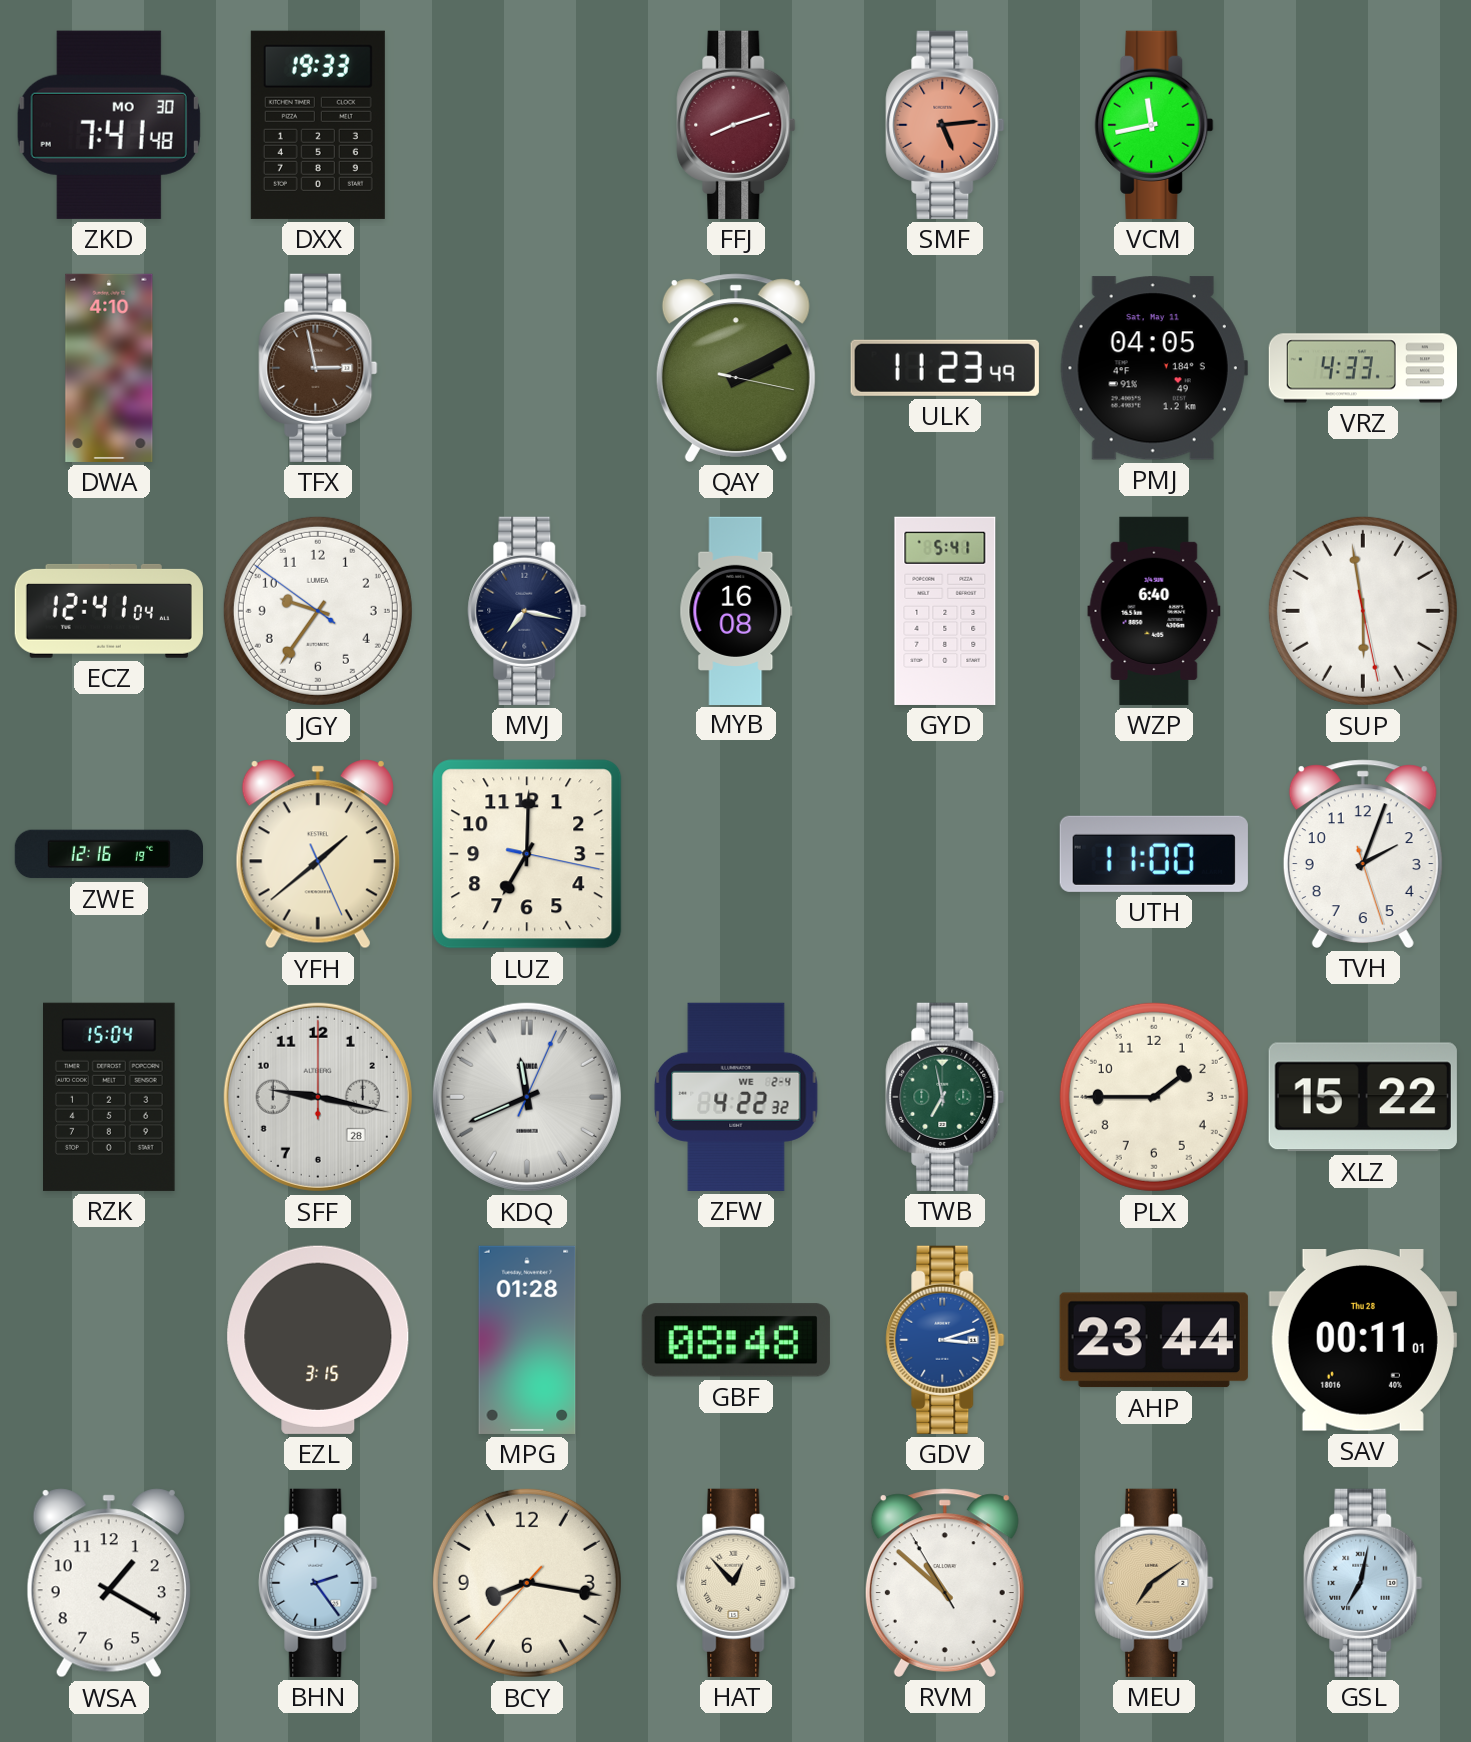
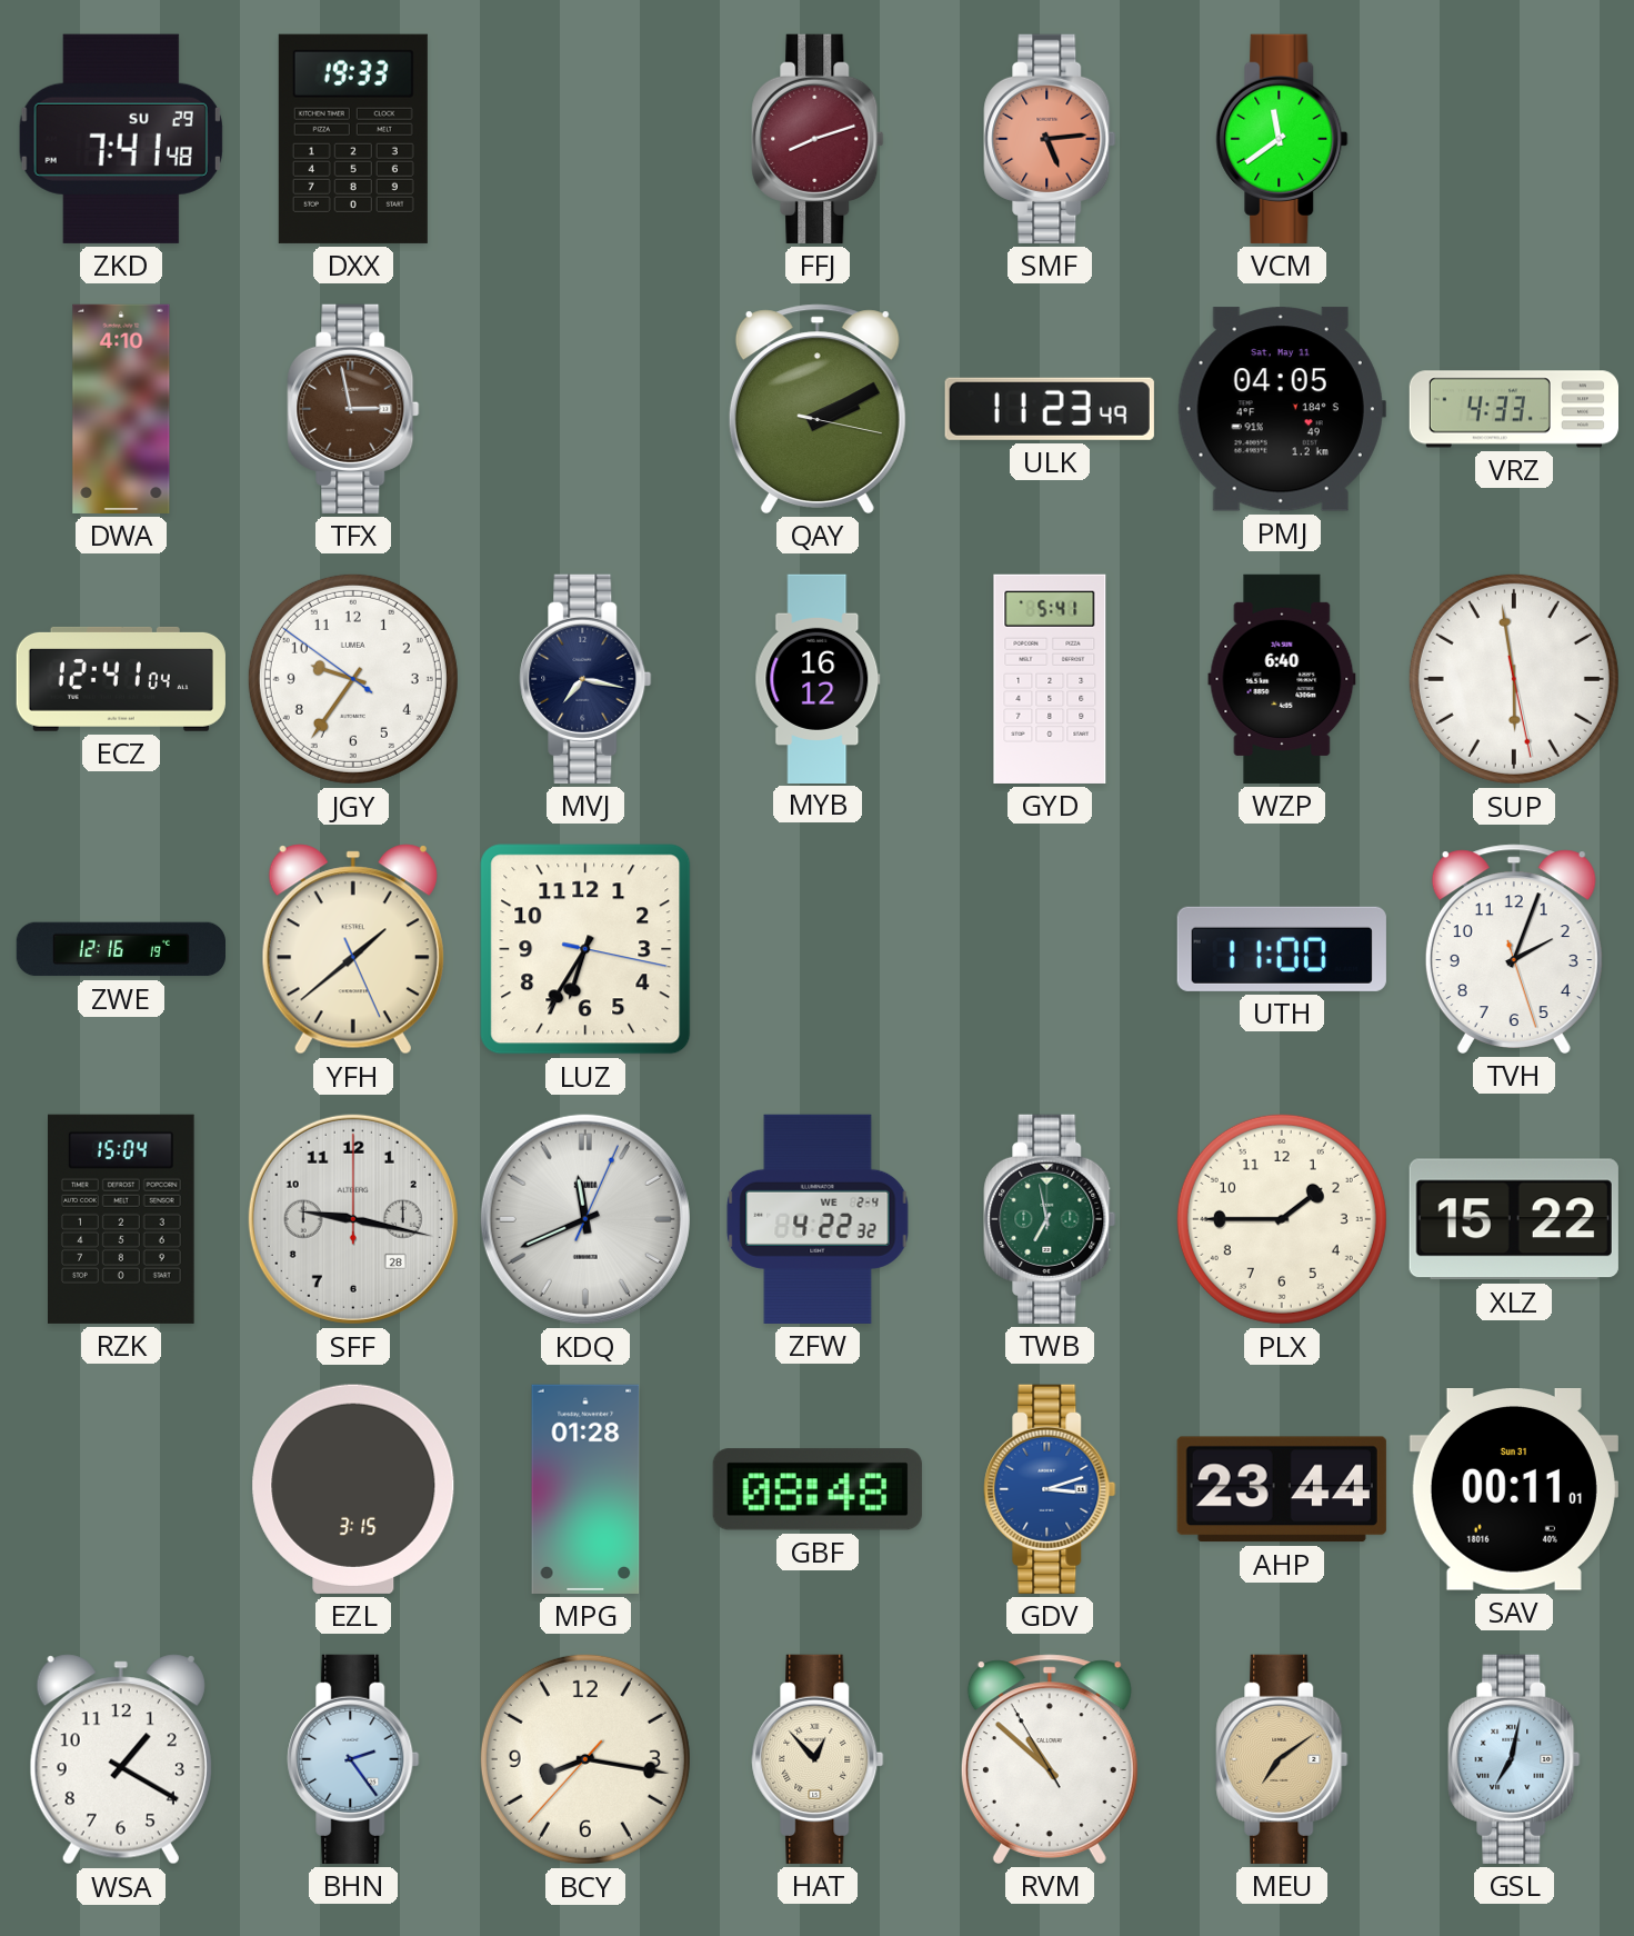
ZKD date: MO 30 -> SU 29 (121, 139)
VCM: 11:43 -> 11:39 (1282, 139)
MYB: 16:08 -> 16:12 (818, 678)
LUZ: 7:00 -> 6:35 (585, 949)
SAV date: Thu 28 -> Sun 31 (1514, 1490)
